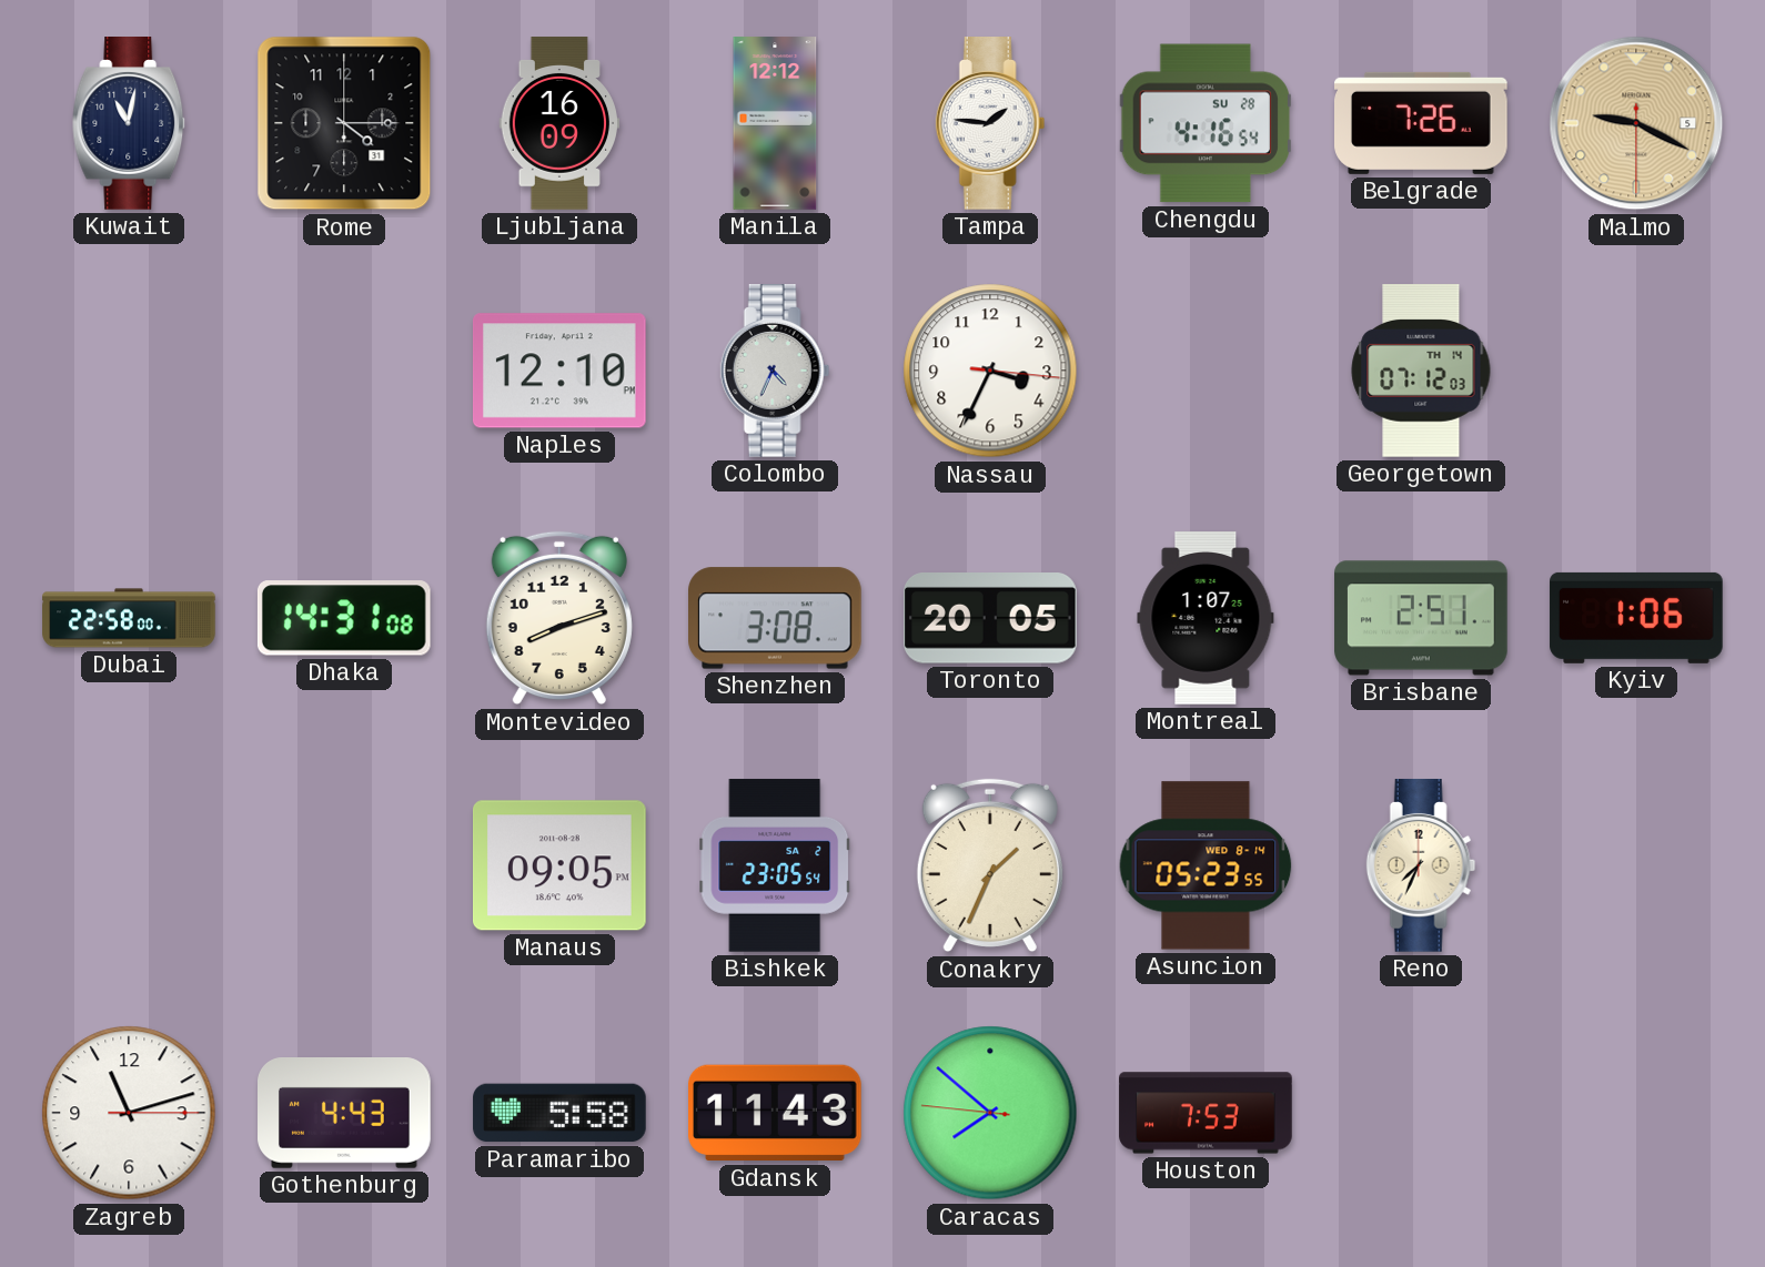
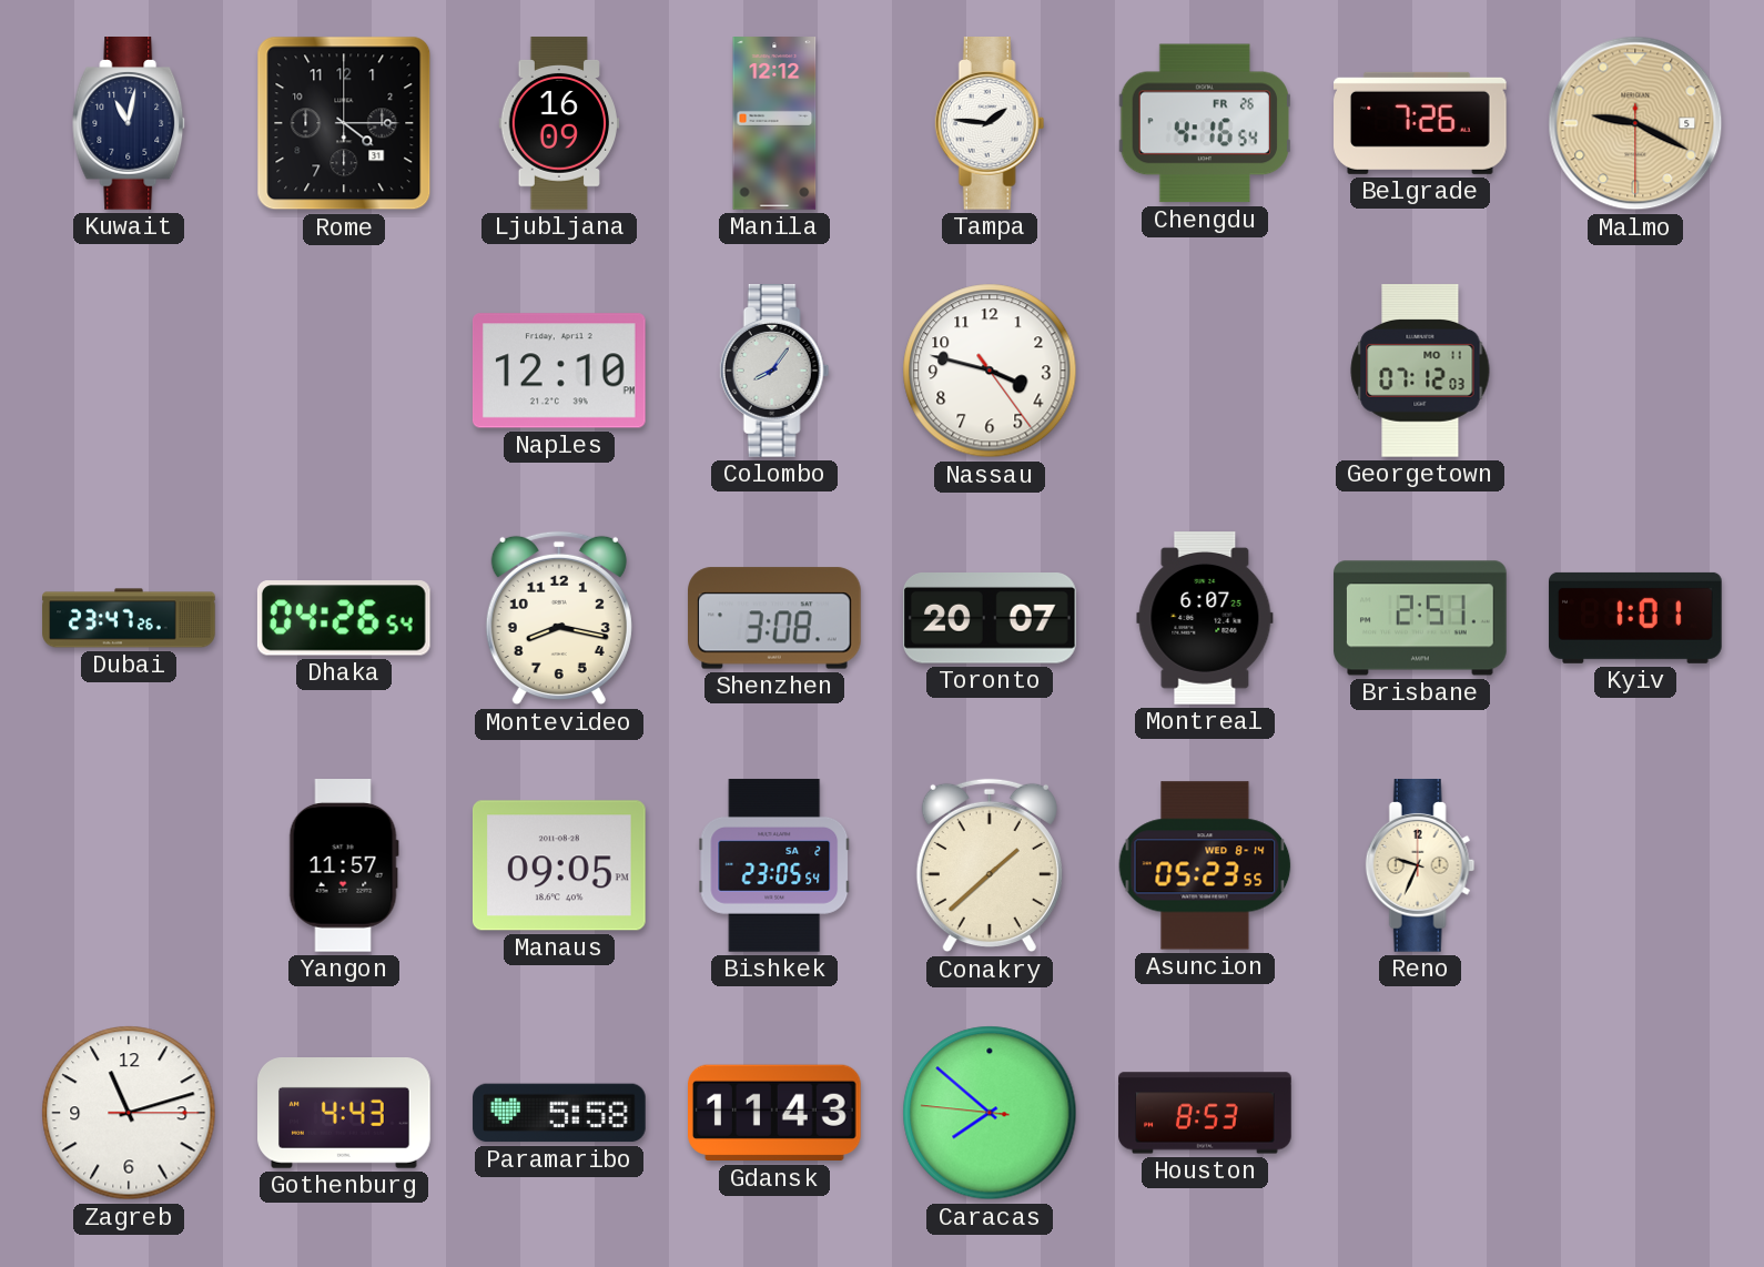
Chengdu date: SU 28 -> FR 26 (1204, 123)
Colombo: 4:34 -> 8:06 (774, 371)
Nassau: 3:34 -> 3:47 (990, 371)
Georgetown date: TH 14 -> MO 11 (1420, 371)
Dubai: 22:58 -> 23:47 (129, 618)
Dhaka: 14:31 -> 04:26 (344, 618)
Montevideo: 8:12 -> 8:17 (559, 618)
Toronto: 20:05 -> 20:07 (990, 619)
Montreal: 1:07 -> 6:07 (1205, 618)
Kyiv: 1:06 -> 1:01 (1635, 618)
Yangon: none -> 11:57 (344, 866)
Conakry: 1:34 -> 1:38 (990, 865)
Reno: 7:34 -> 9:34 (1420, 865)
Houston: 7:53 -> 8:53 (1205, 1113)
